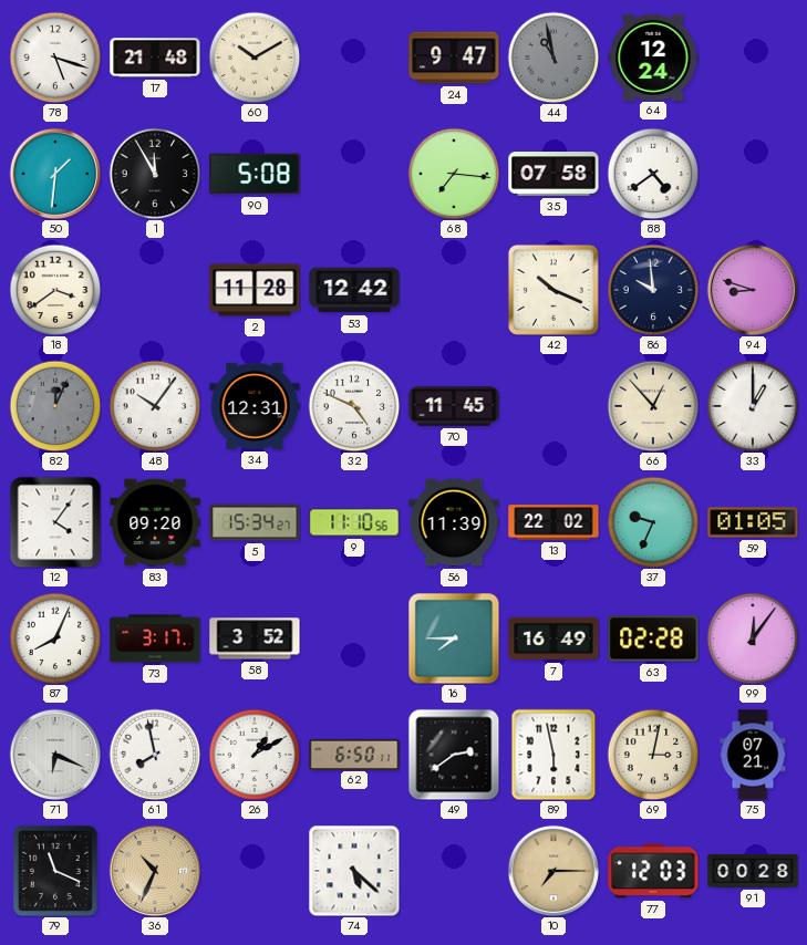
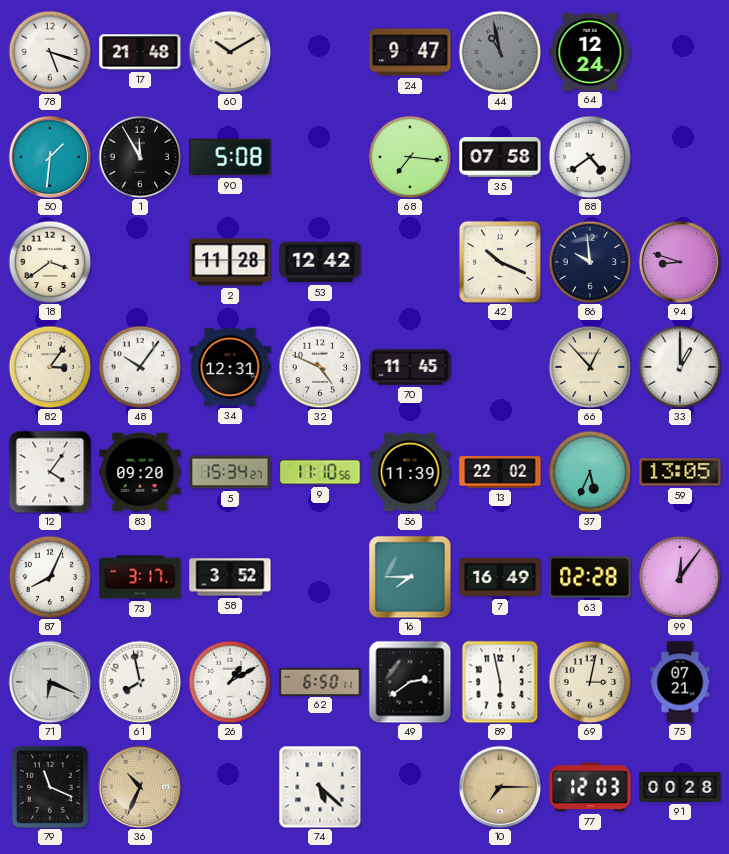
82: 12:04 -> 3:06 (50, 367)
82 dial: grey -> cream (50, 367)
37: 9:34 -> 5:34 (590, 472)
59: 01:05 -> 13:05 (680, 472)
